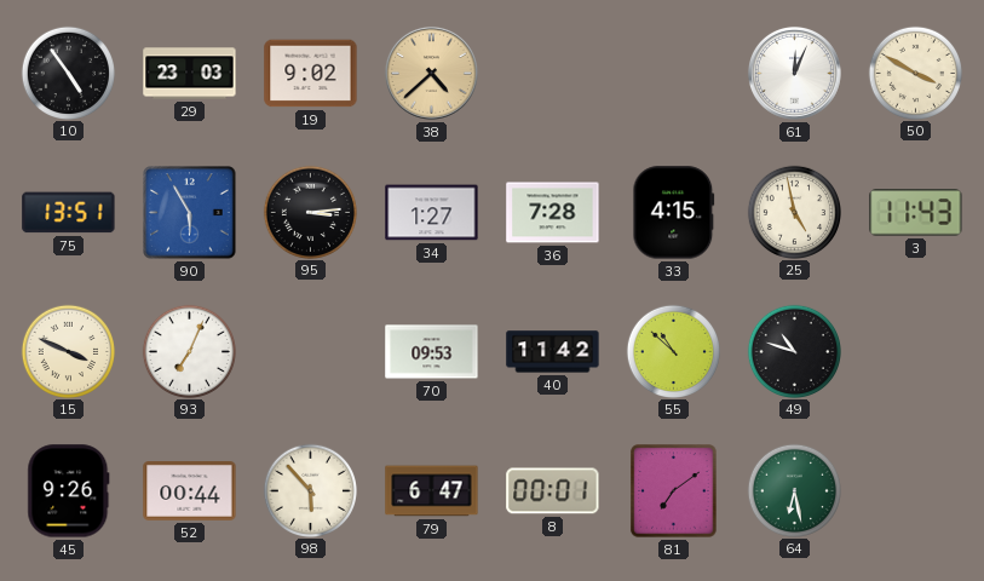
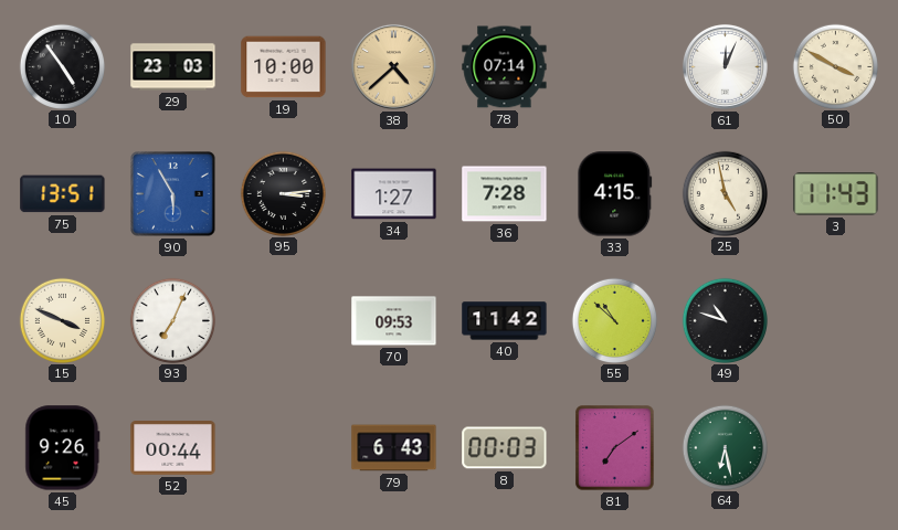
19: 9:02 -> 10:00 (284, 67)
78: none -> 07:14 (505, 67)
98: 5:53 -> none (310, 490)
79: 6:47 -> 6:43 (394, 448)
8: 00:01 -> 00:03 (505, 448)
